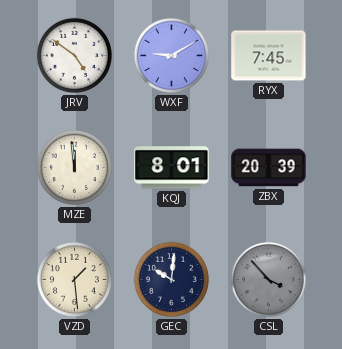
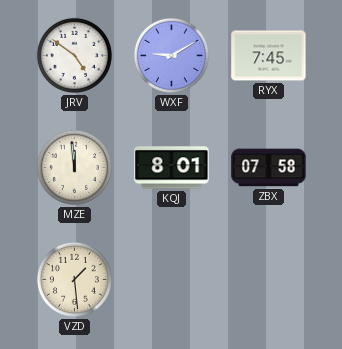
ZBX: 20:39 -> 07:58 (269, 168)
GEC: 10:01 -> none (171, 279)
CSL: 3:53 -> none (268, 279)
